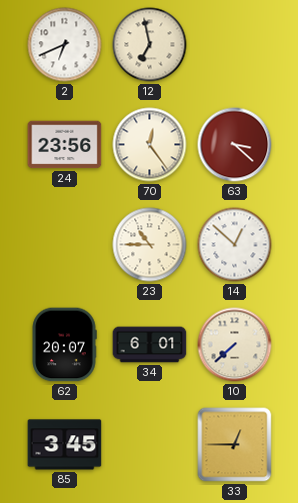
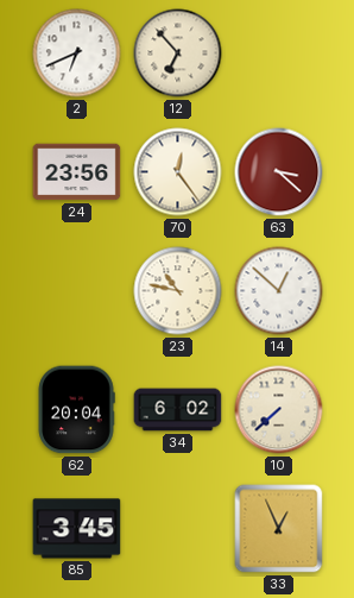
12: 6:58 -> 6:53 (178, 53)
23: 10:45 -> 10:47 (178, 291)
62: 20:07 -> 20:04 (76, 410)
34: 6:01 -> 6:02 (178, 410)
33: 12:45 -> 12:56 (279, 529)
